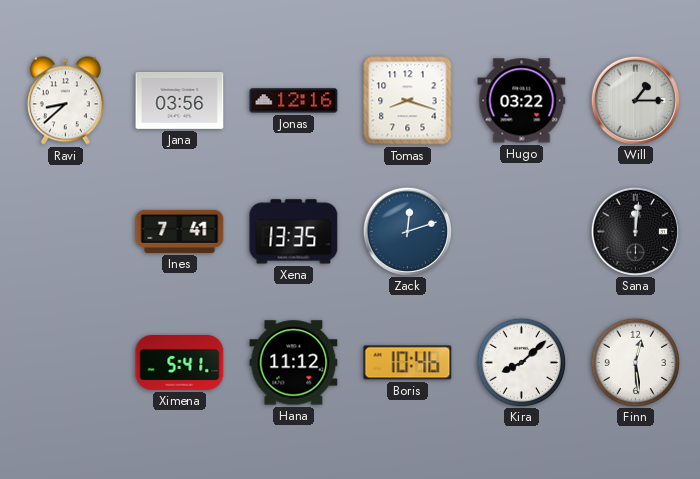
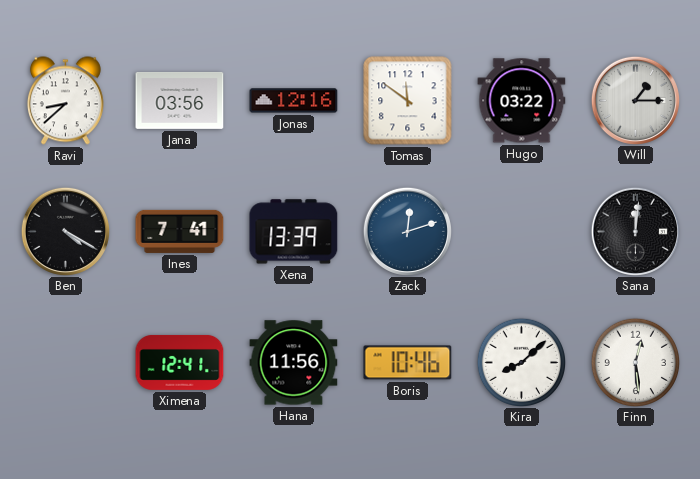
Tomas: 8:18 -> 11:51 (408, 101)
Ben: none -> 4:20 (65, 231)
Xena: 13:35 -> 13:39 (294, 232)
Ximena: 5:41 -> 12:41 (180, 362)
Hana: 11:12 -> 11:56 (294, 363)
